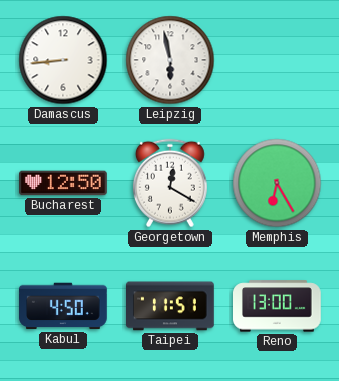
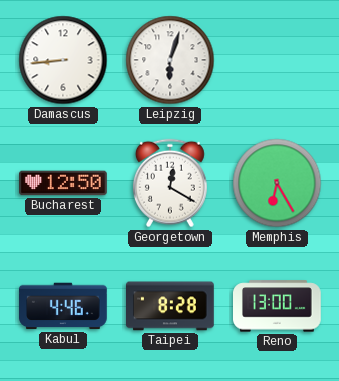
Leipzig: 5:58 -> 6:03 (170, 60)
Kabul: 4:50 -> 4:46 (64, 306)
Taipei: 11:51 -> 8:28 (171, 306)
